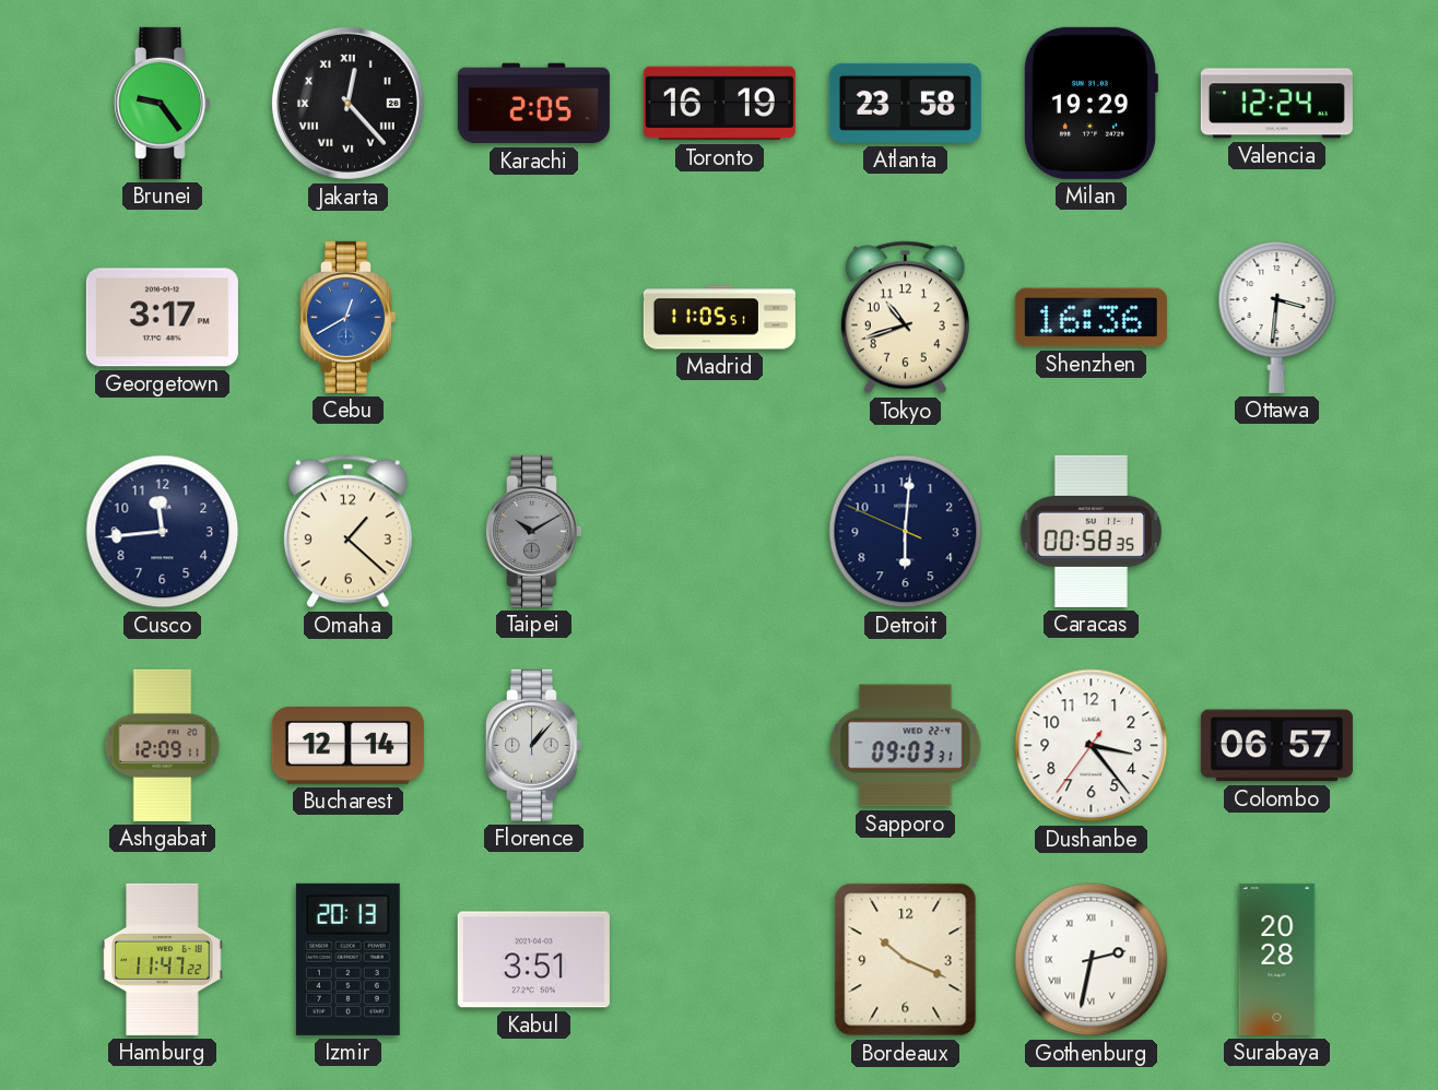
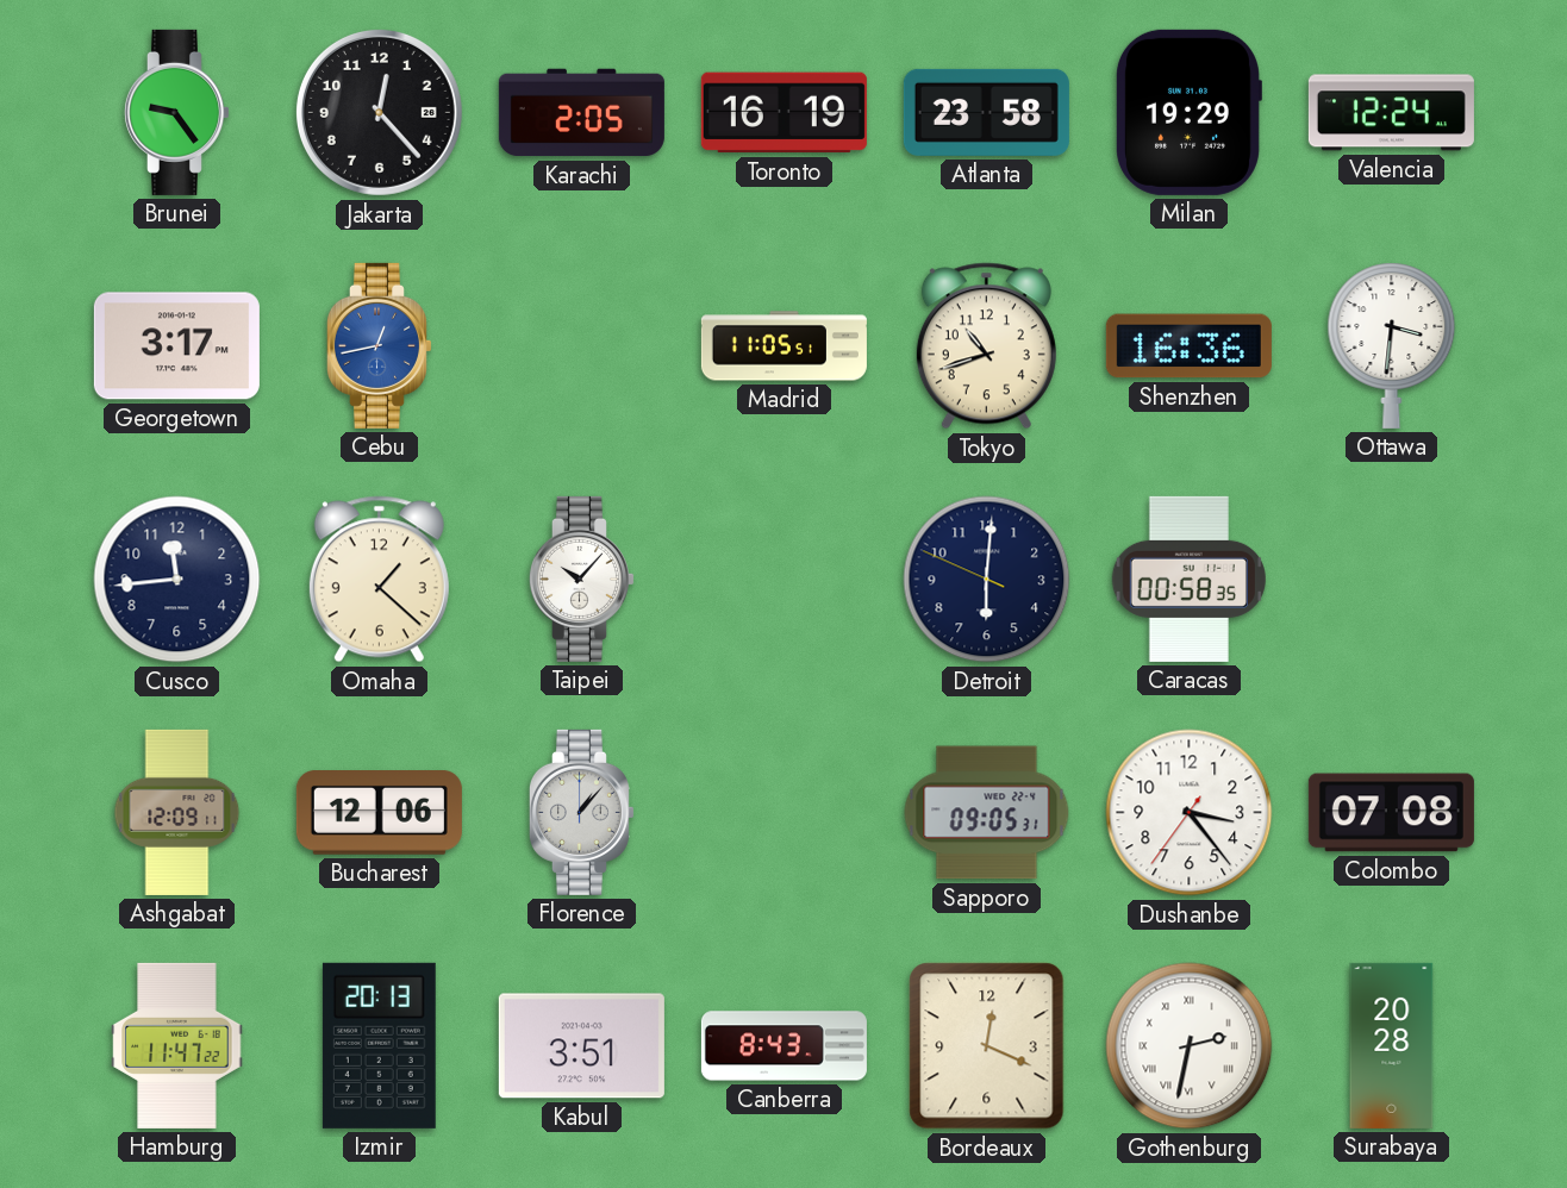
Jakarta numerals: Roman -> Arabic (379, 112)
Cebu: 12:40 -> 12:43 (379, 345)
Taipei: 10:10 -> 10:07 (581, 579)
Taipei dial: grey -> white (581, 579)
Bucharest: 12:14 -> 12:06 (379, 813)
Sapporo: 09:03 -> 09:05 (987, 813)
Colombo: 06:57 -> 07:08 (1391, 813)
Canberra: none -> 8:43 (783, 1046)
Bordeaux: 10:19 -> 12:19 (987, 1046)
